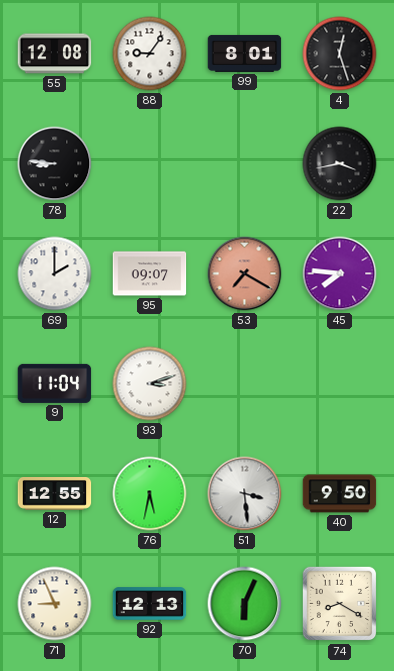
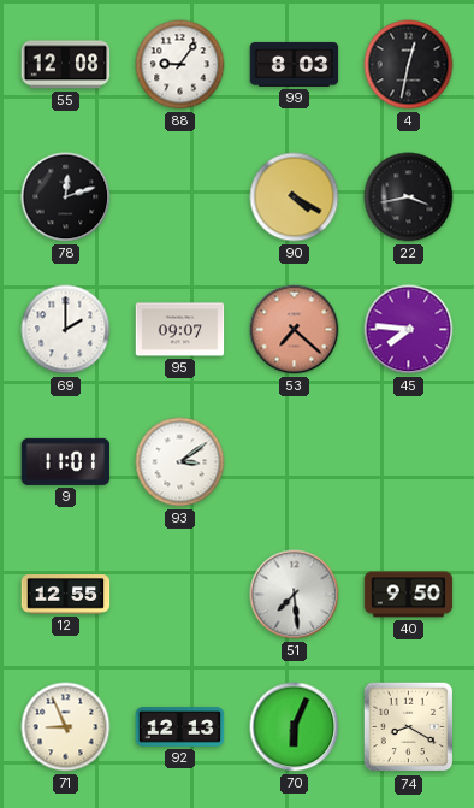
99: 8:01 -> 8:03 (295, 64)
4: 12:27 -> 12:32 (409, 65)
78: 8:46 -> 12:12 (66, 197)
90: none -> 4:20 (295, 197)
53: 7:20 -> 7:22 (295, 330)
9: 11:04 -> 11:01 (66, 461)
93: 3:12 -> 3:09 (180, 462)
76: 5:32 -> none (150, 494)
51: 3:29 -> 7:29 (295, 595)
